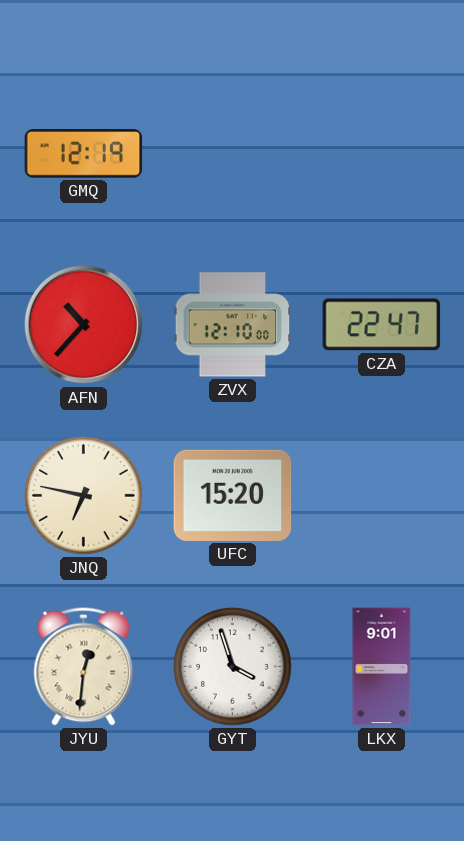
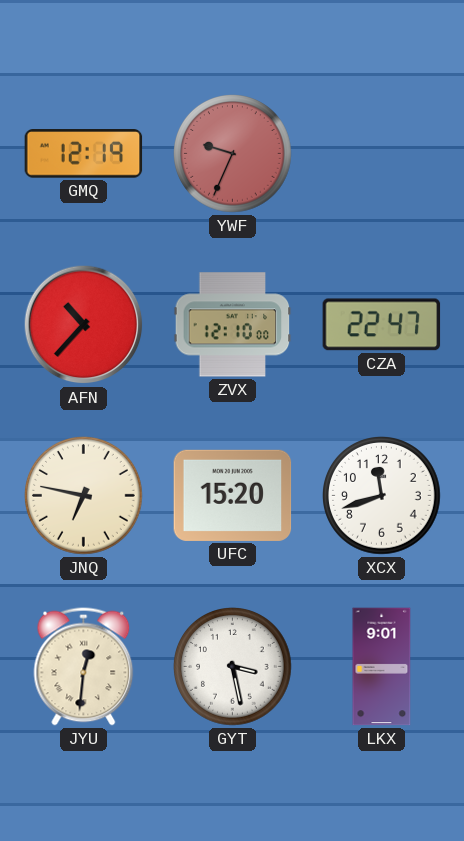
YWF: none -> 9:34 (233, 154)
XCX: none -> 11:42 (382, 496)
GYT: 3:57 -> 3:28 (233, 667)
